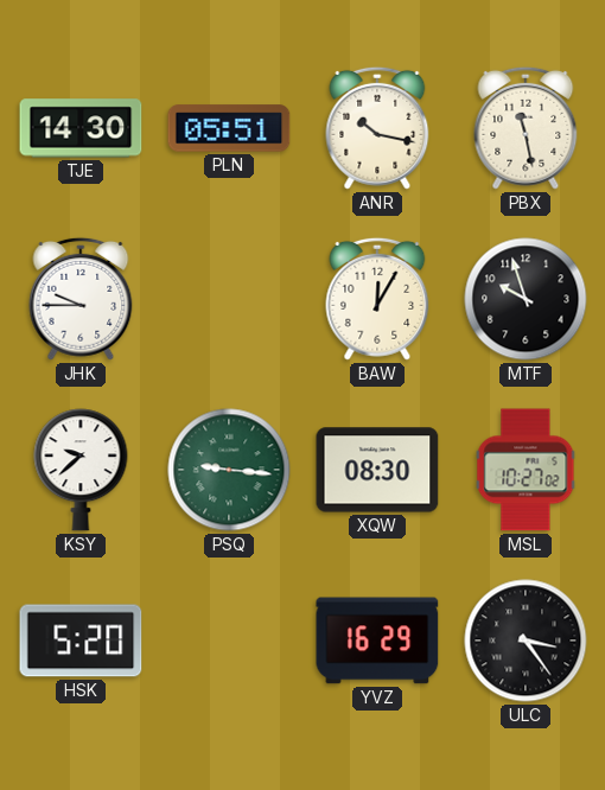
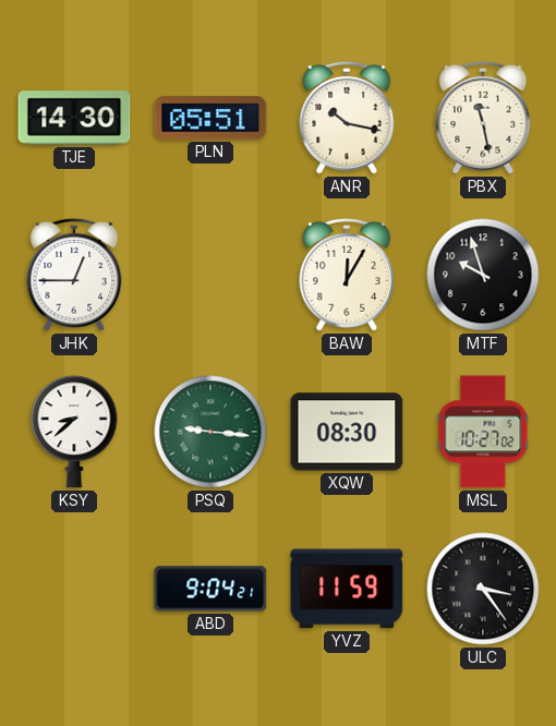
JHK: 9:45 -> 12:45 (74, 275)
KSY: 9:38 -> 8:38 (74, 432)
HSK: 5:20 -> none (81, 641)
ABD: none -> 9:04 (210, 589)
YVZ: 16:29 -> 11:59 (347, 589)
